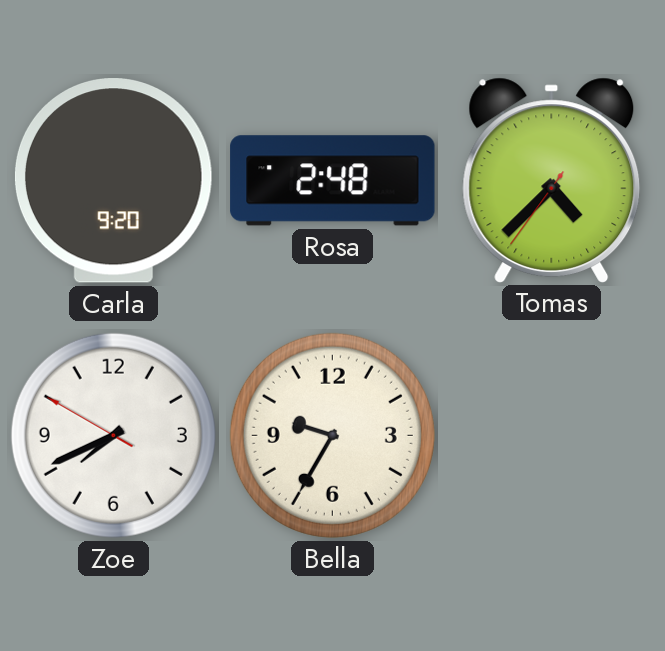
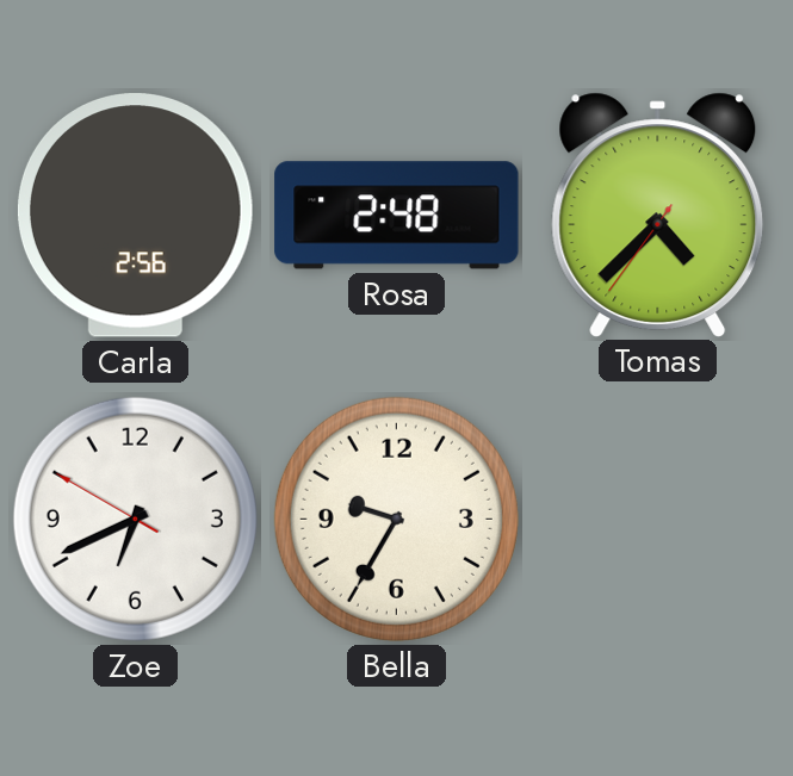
Carla: 9:20 -> 2:56 (135, 216)
Zoe: 7:40 -> 6:40 (135, 519)
